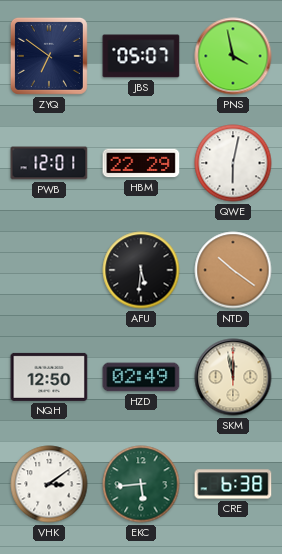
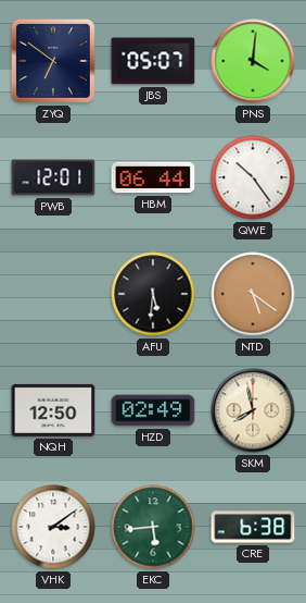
PNS: 3:58 -> 4:01 (253, 61)
HBM: 22:29 -> 06:44 (153, 177)
QWE: 6:02 -> 10:24 (253, 177)
NTD: 10:21 -> 5:21 (253, 294)
SKM: 11:58 -> 7:58 (253, 410)
